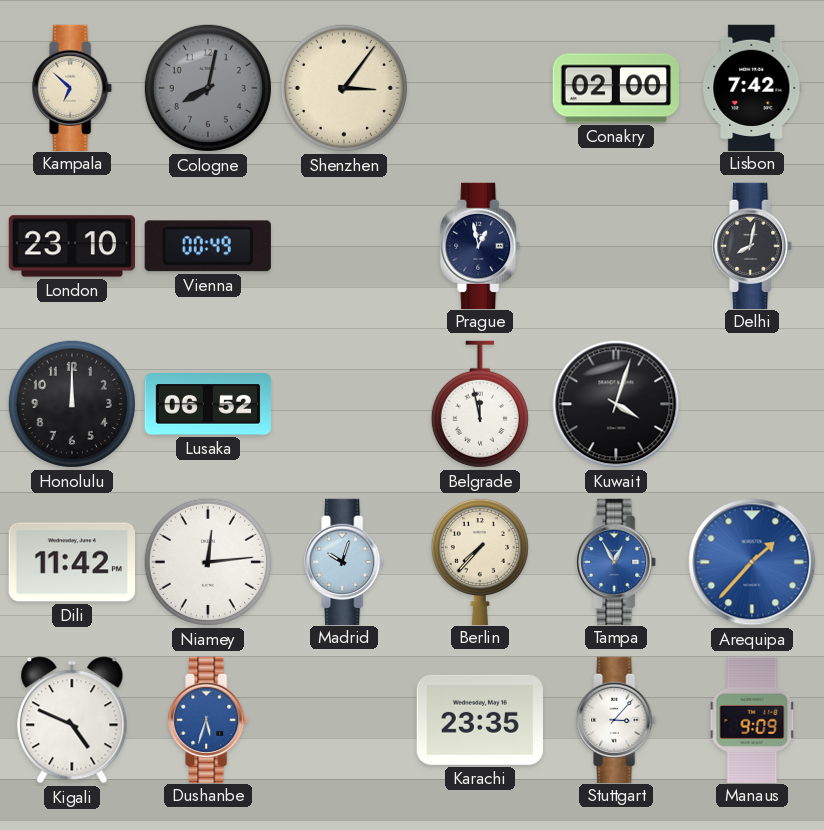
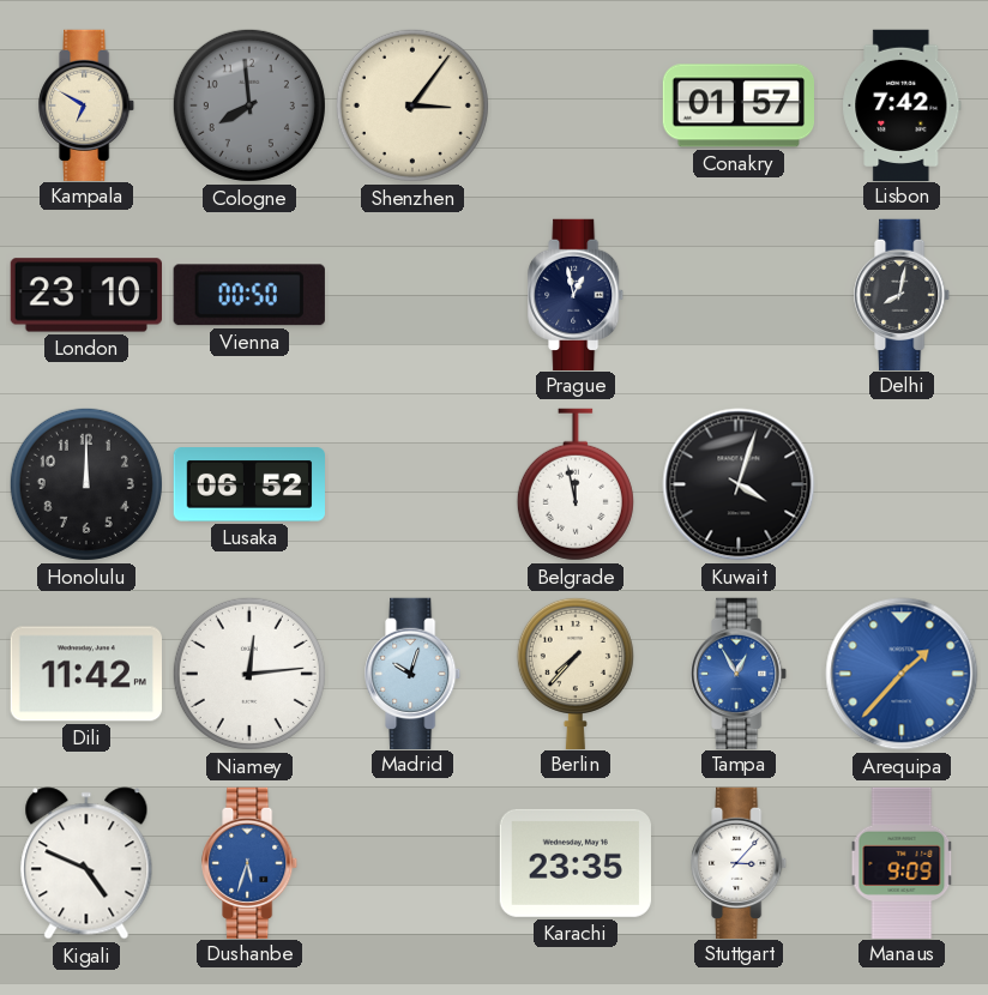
Kampala: 6:52 -> 6:50 (88, 104)
Cologne: 8:02 -> 7:59 (249, 105)
Conakry: 02:00 -> 01:57 (737, 105)
Vienna: 00:49 -> 00:50 (249, 295)
